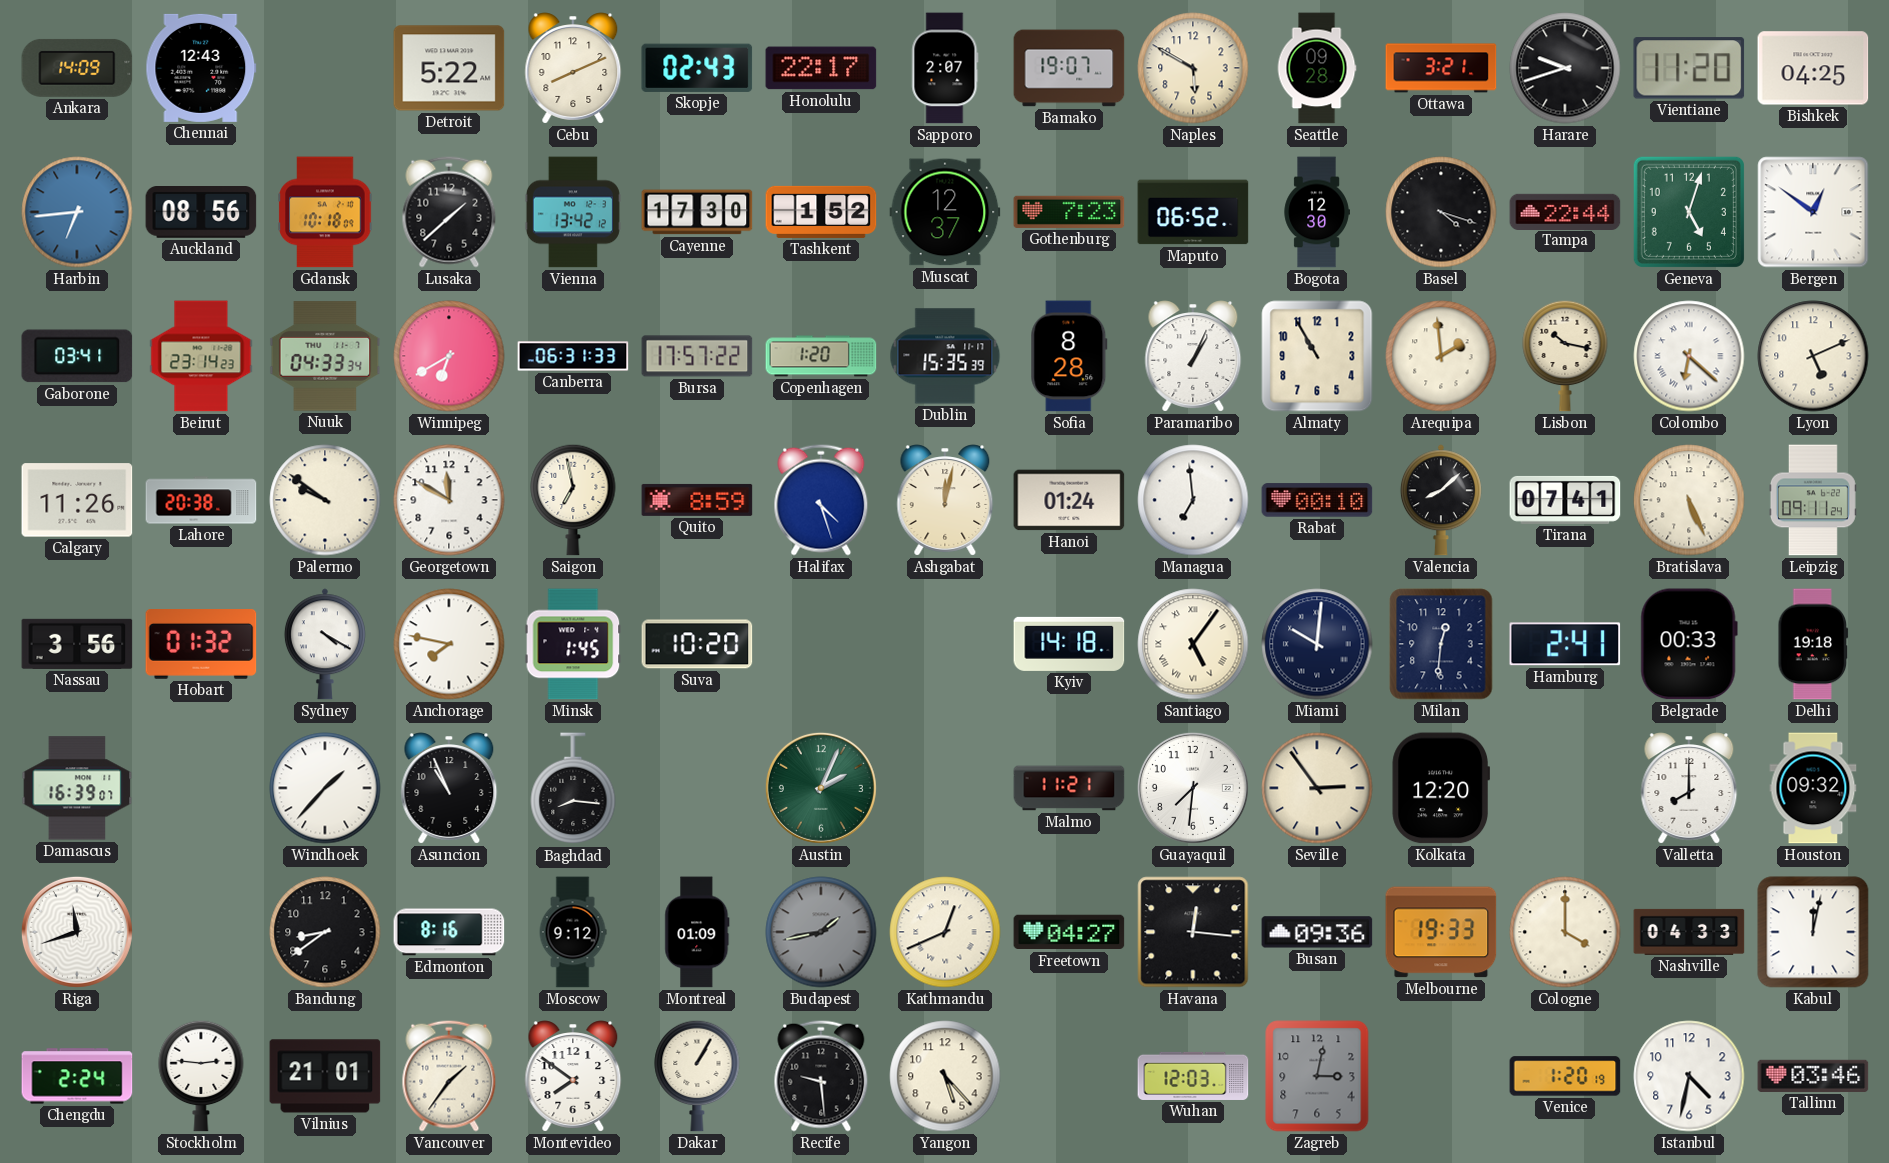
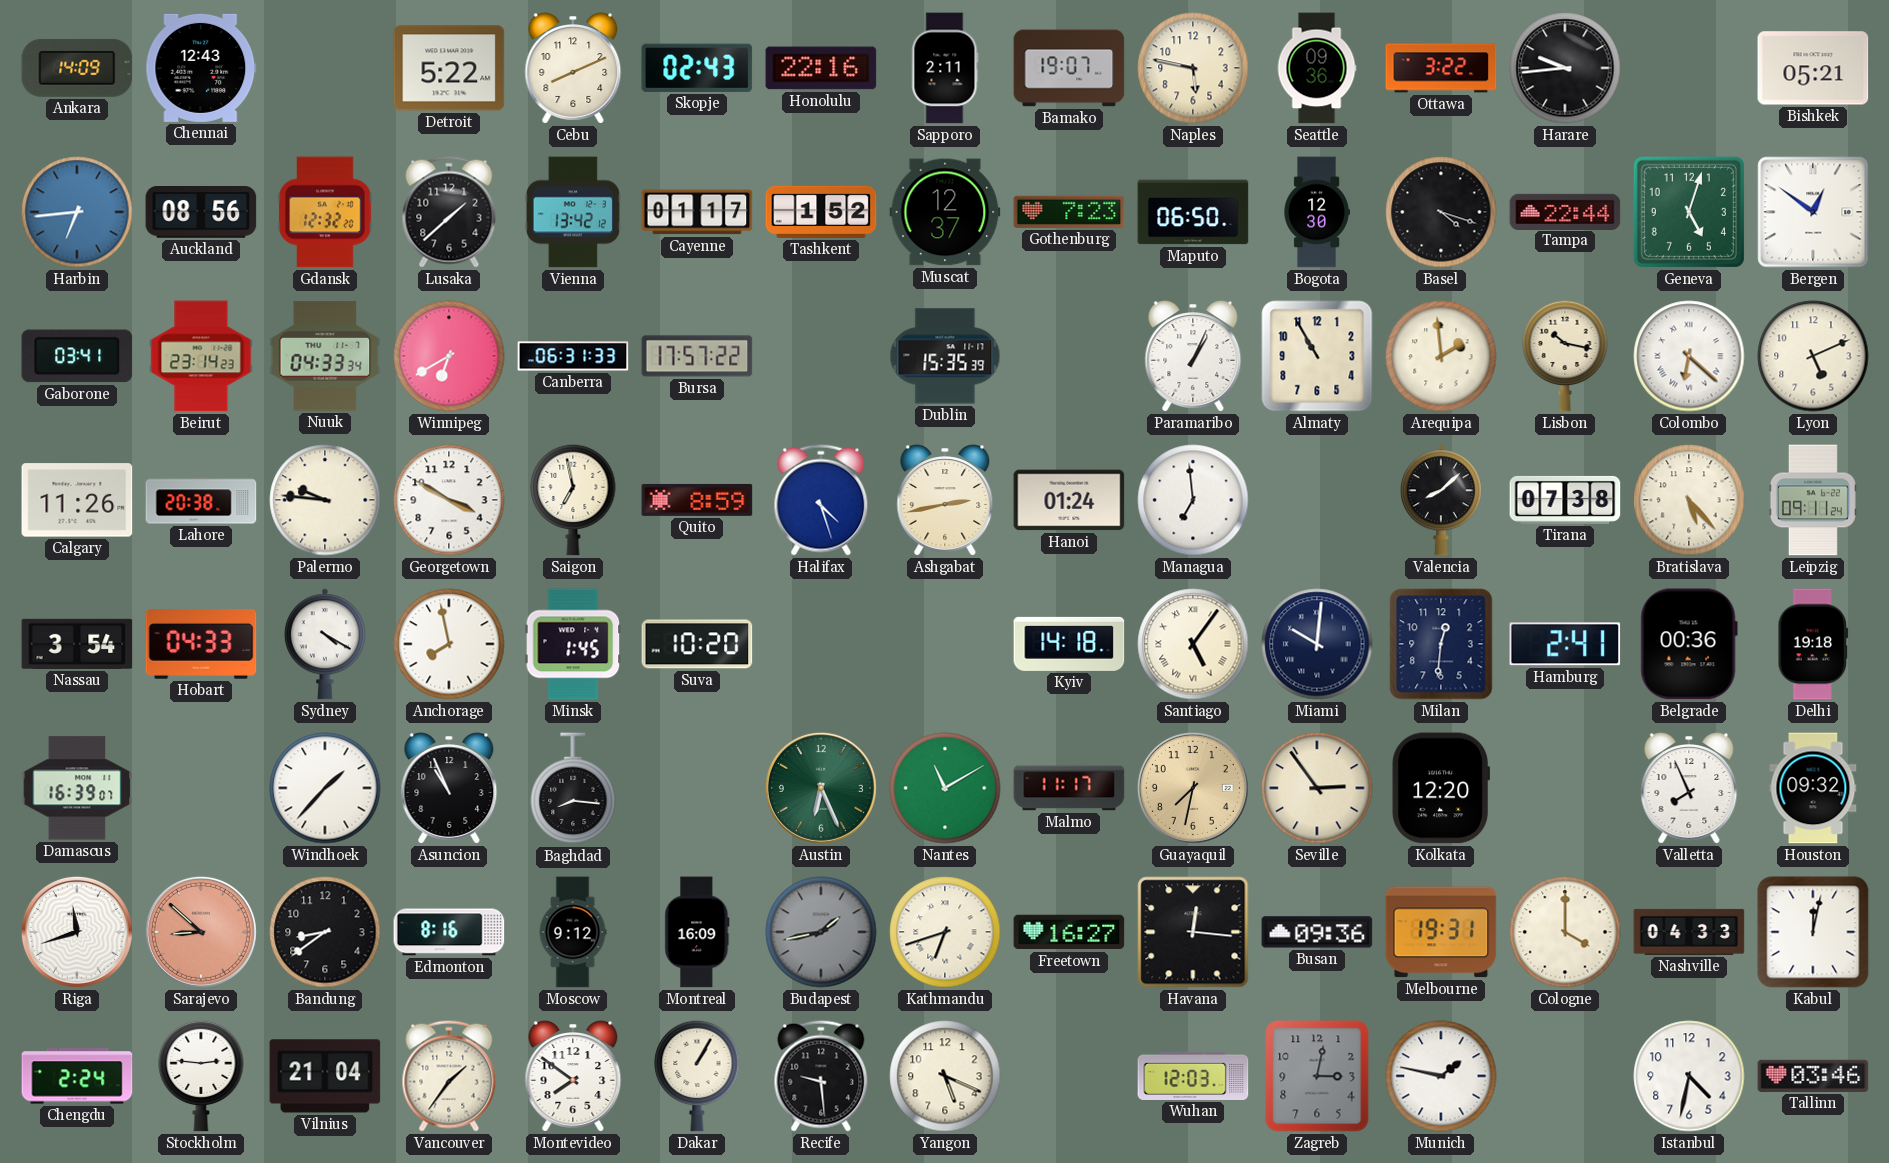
Honolulu: 22:17 -> 22:16 (821, 68)
Sapporo: 2:07 -> 2:11 (945, 68)
Naples: 5:50 -> 5:47 (1193, 68)
Seattle: 09:28 -> 09:36 (1317, 68)
Ottawa: 3:21 -> 3:22 (1441, 68)
Harare: 9:42 -> 9:44 (1565, 68)
Vientiane: 11:20 -> none (1689, 68)
Bishkek: 04:25 -> 05:21 (1813, 68)
Gdansk: 10:18 -> 12:32 (325, 212)
Cayenne: 17:30 -> 01:17 (697, 212)
Maputo: 06:52 -> 06:50 (1193, 212)
Copenhagen: 1:20 -> none (821, 356)
Sofia: 8:28 -> none (1069, 356)
Palermo: 9:51 -> 9:46 (325, 500)
Georgetown: 11:50 -> 3:50 (449, 500)
Ashgabat: 12:02 -> 2:43 (945, 500)
Rabat: 00:10 -> none (1317, 500)
Tirana: 07:41 -> 07:38 (1565, 500)
Bratislava: 5:26 -> 5:23 (1689, 500)
Nassau: 3:56 -> 3:54 (77, 644)
Hobart: 01:32 -> 04:33 (201, 645)
Anchorage: 7:47 -> 7:58 (449, 644)
Belgrade: 00:33 -> 00:36 (1689, 644)
Austin: 2:04 -> 6:26 (821, 788)
Nantes: none -> 11:10 (945, 788)
Malmo: 11:21 -> 11:17 (1069, 788)
Guayaquil: 7:31 -> 7:32 (1193, 788)
Guayaquil dial: white -> champagne (1193, 788)
Valletta: 8:00 -> 7:56 (1689, 788)
Sarajevo: none -> 8:52 (201, 932)
Montreal: 01:09 -> 16:09 (697, 932)
Kathmandu: 12:41 -> 6:42 (945, 932)
Freetown: 04:27 -> 16:27 (1069, 932)
Melbourne: 19:33 -> 19:31 (1441, 932)
Vilnius: 21:01 -> 21:04 (325, 1076)
Yangon: 5:23 -> 5:19 (945, 1076)
Munich: none -> 1:47 (1441, 1076)
Venice: 1:20 -> none (1565, 1076)
